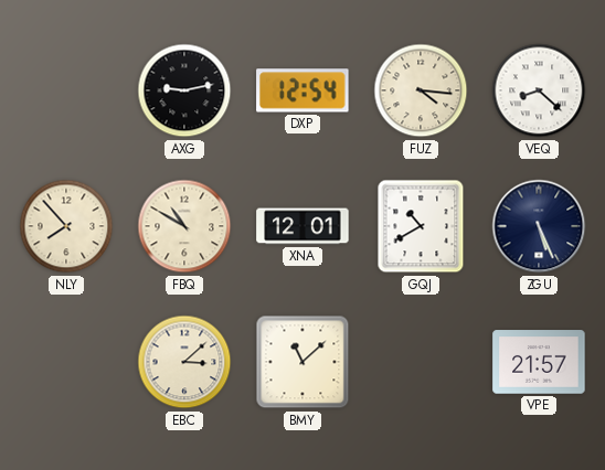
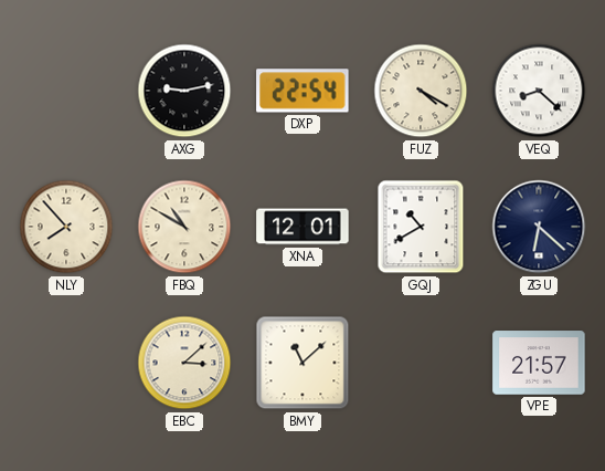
DXP: 12:54 -> 22:54 (302, 91)
FUZ: 4:16 -> 4:20 (421, 91)
ZGU: 5:26 -> 6:22 (539, 227)
